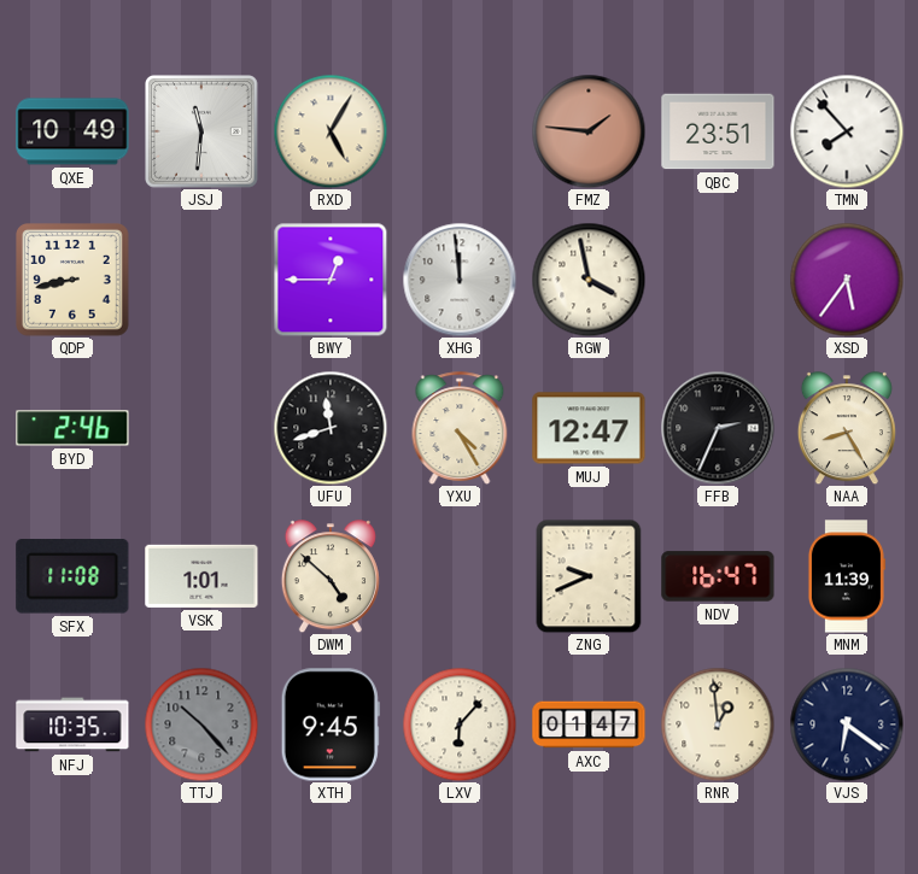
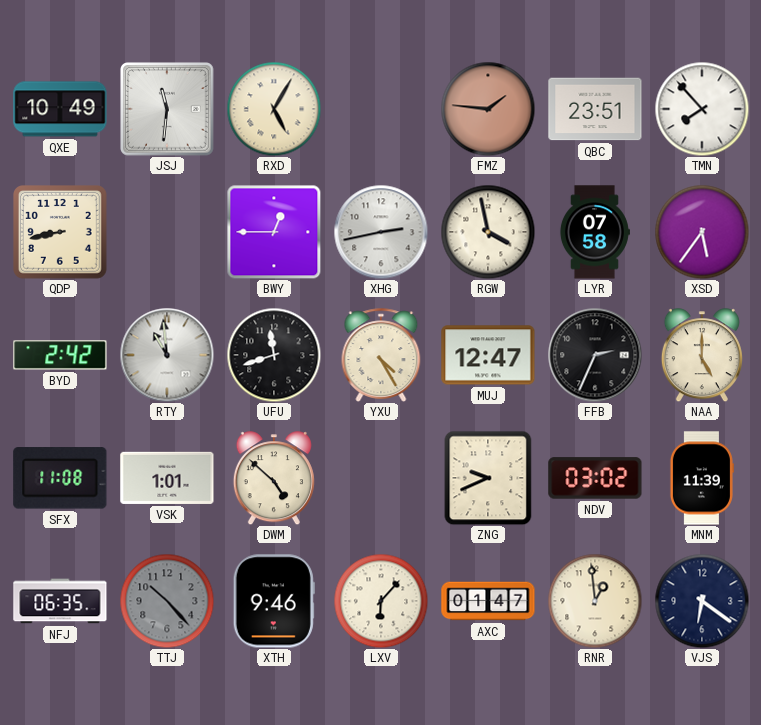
XHG: 11:59 -> 2:43 (381, 232)
LYR: none -> 07:58 (594, 232)
BYD: 2:46 -> 2:42 (60, 355)
RTY: none -> 10:59 (167, 355)
NAA: 8:25 -> 5:00 (702, 355)
NDV: 16:47 -> 03:02 (595, 478)
NFJ: 10:35 -> 06:35 (60, 601)
XTH: 9:45 -> 9:46 (274, 601)
